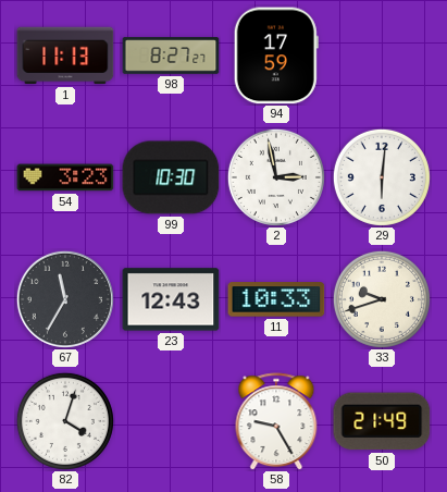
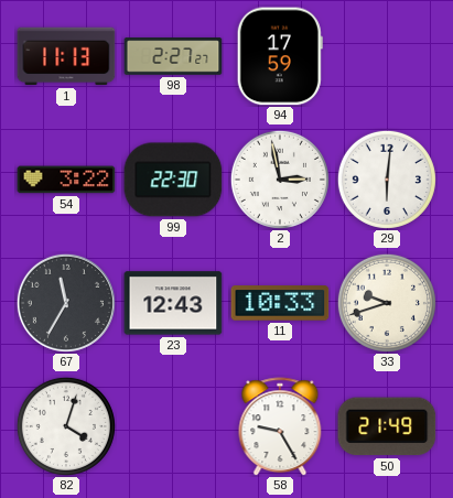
98: 8:27 -> 2:27 (173, 56)
54: 3:23 -> 3:22 (66, 180)
99: 10:30 -> 22:30 (173, 180)
